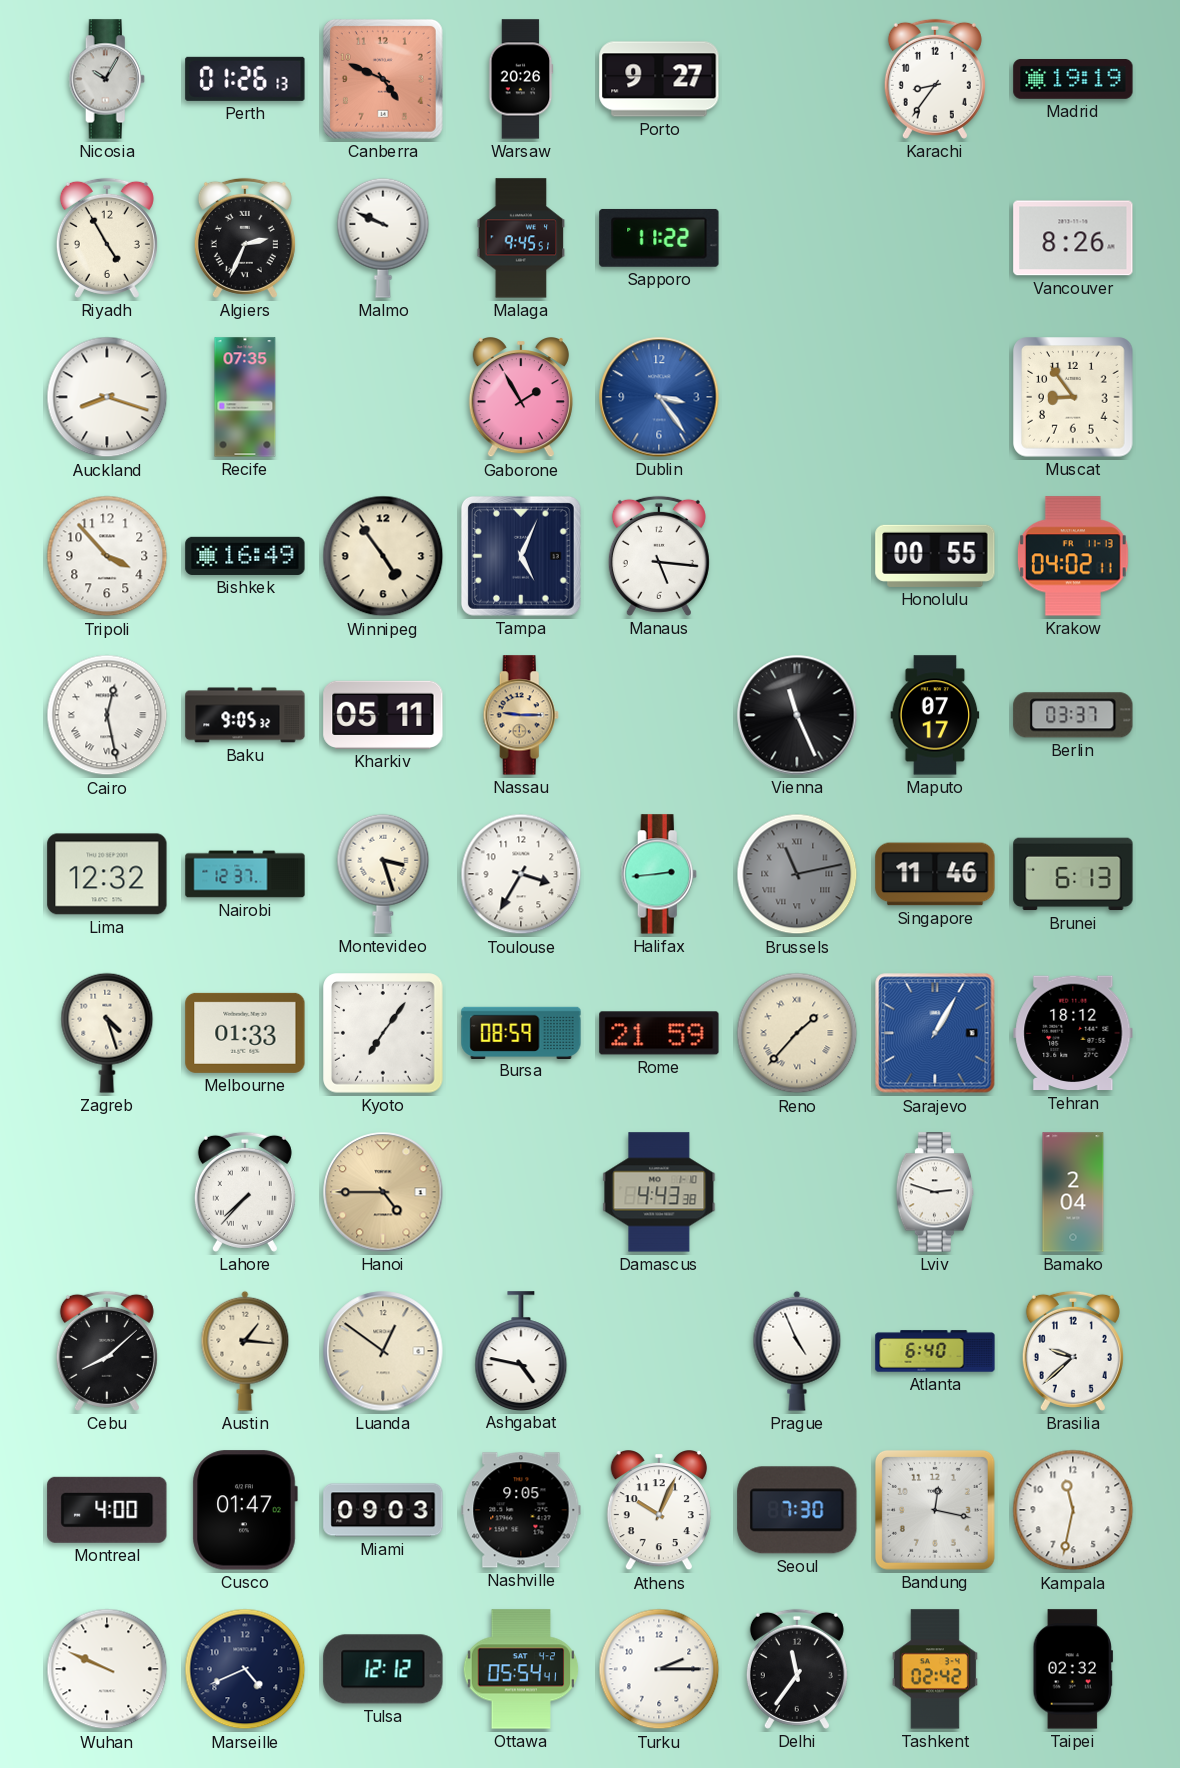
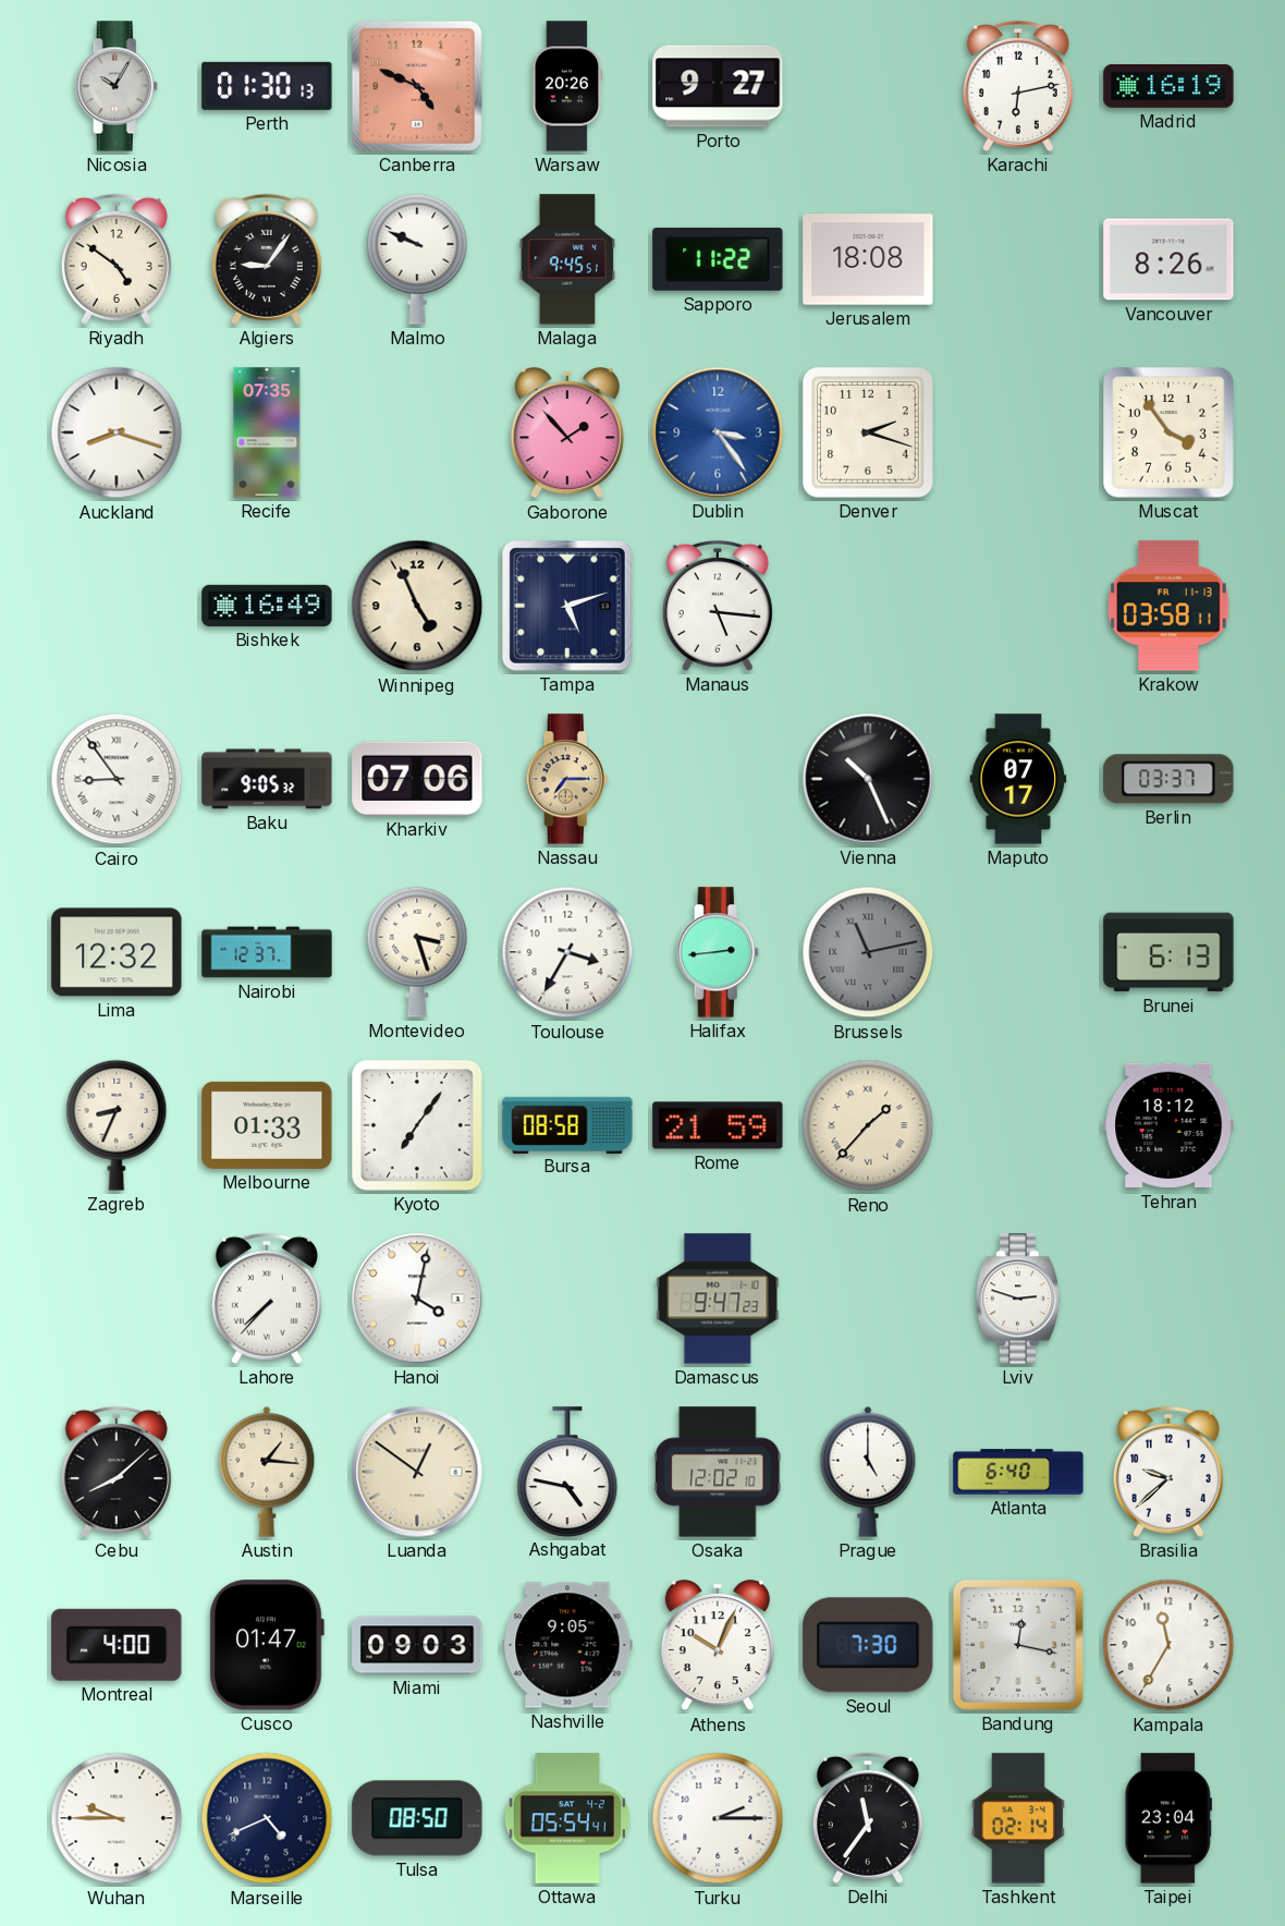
Perth: 01:26 -> 01:30 (267, 86)
Karachi: 8:36 -> 6:13 (1018, 86)
Madrid: 19:19 -> 16:19 (1168, 87)
Riyadh: 4:55 -> 4:51 (117, 259)
Algiers: 2:34 -> 9:06 (267, 259)
Jerusalem: none -> 18:08 (868, 259)
Gaborone: 1:55 -> 1:53 (567, 434)
Denver: none -> 2:18 (868, 432)
Muscat: 8:54 -> 3:54 (1168, 432)
Tripoli: 3:53 -> none (107, 556)
Winnipeg: 4:54 -> 4:56 (417, 606)
Tampa: 5:04 -> 5:12 (567, 606)
Honolulu: 00:55 -> none (935, 556)
Krakow: 04:02 -> 03:58 (1168, 606)
Cairo: 12:28 -> 8:54 (117, 779)
Kharkiv: 05:11 -> 07:06 (417, 779)
Nassau: 9:15 -> 7:15 (567, 779)
Vienna: 11:26 -> 10:26 (868, 779)
Singapore: 11:46 -> none (935, 874)
Zagreb: 4:27 -> 8:34 (117, 1125)
Bursa: 08:59 -> 08:58 (567, 1124)
Sarajevo: 1:05 -> none (935, 1033)
Hanoi: 4:45 -> 4:02 (417, 1299)
Hanoi dial: champagne -> white (417, 1299)
Damascus: 4:43 -> 9:47 (718, 1299)
Bamako: 2:04 -> none (1073, 1192)
Osaka: none -> 12:02 (718, 1472)
Prague: 4:56 -> 5:00 (868, 1472)
Kampala: 11:32 -> 11:35 (1168, 1645)
Wuhan: 9:49 -> 9:45 (117, 1818)
Tulsa: 12:12 -> 08:50 (417, 1818)
Tashkent: 02:42 -> 02:14 (1018, 1818)
Taipei: 02:32 -> 23:04 (1168, 1818)
